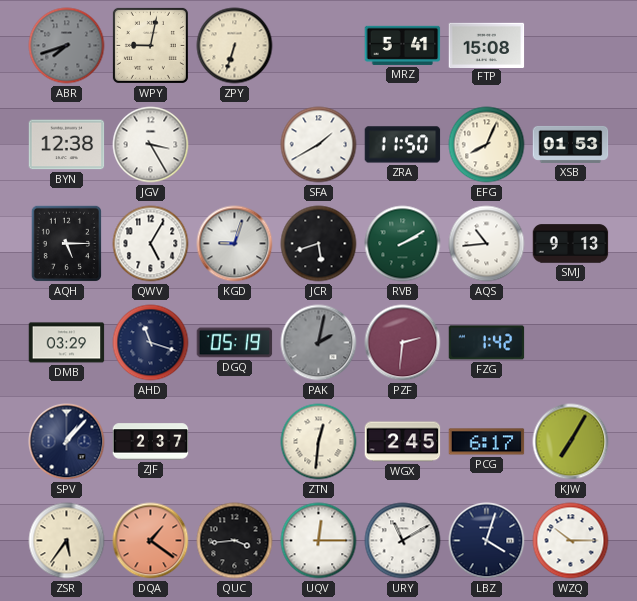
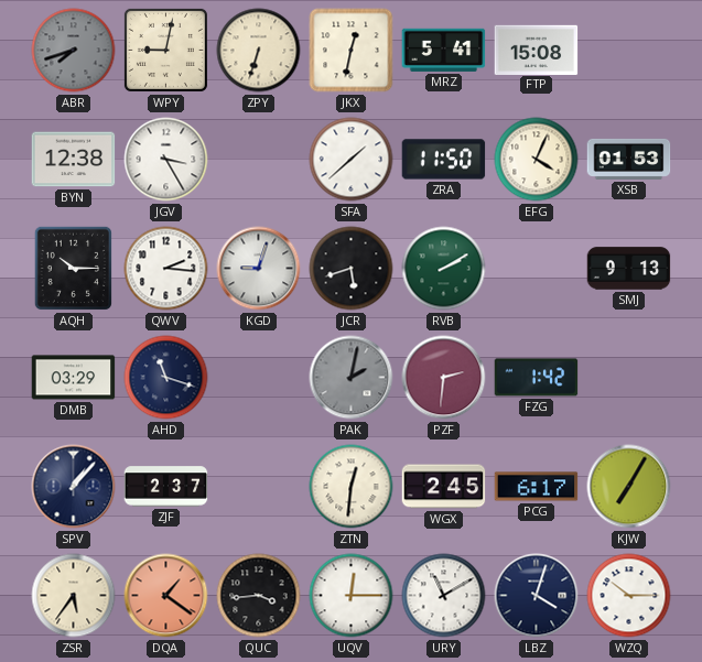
JKX: none -> 12:32 (352, 51)
SFA: 1:40 -> 1:38 (352, 160)
EFG: 8:04 -> 4:04 (537, 160)
AQH: 5:15 -> 10:15 (73, 268)
QWV: 5:05 -> 2:16 (166, 269)
AQS: 10:44 -> none (487, 244)
DGQ: 05:19 -> none (235, 343)
